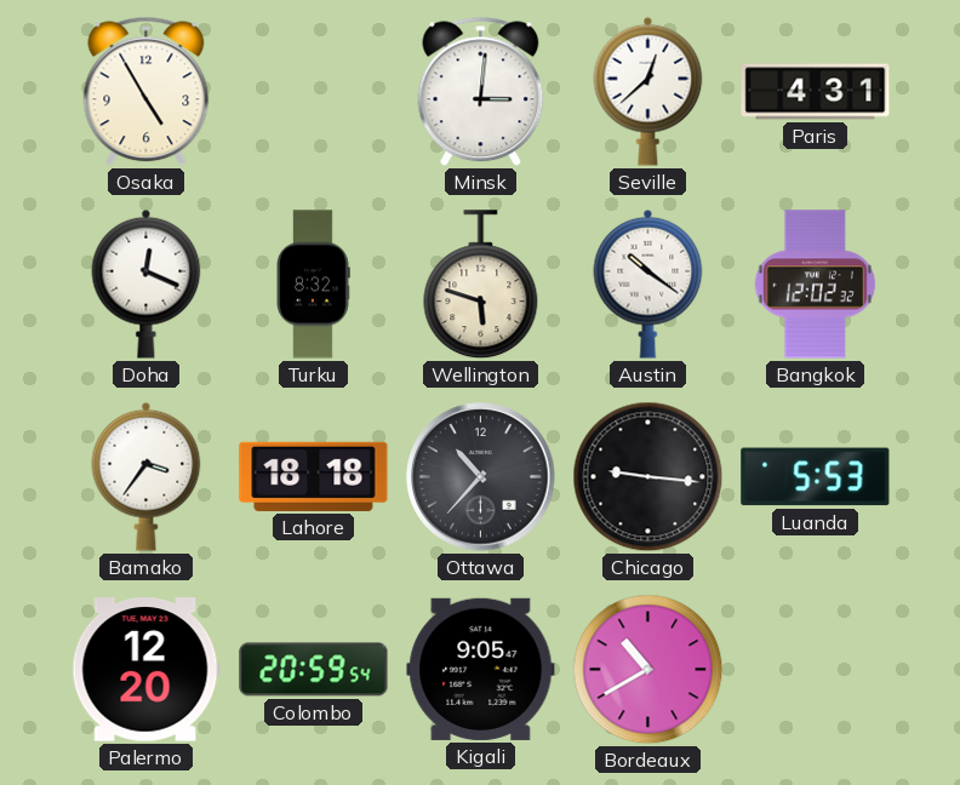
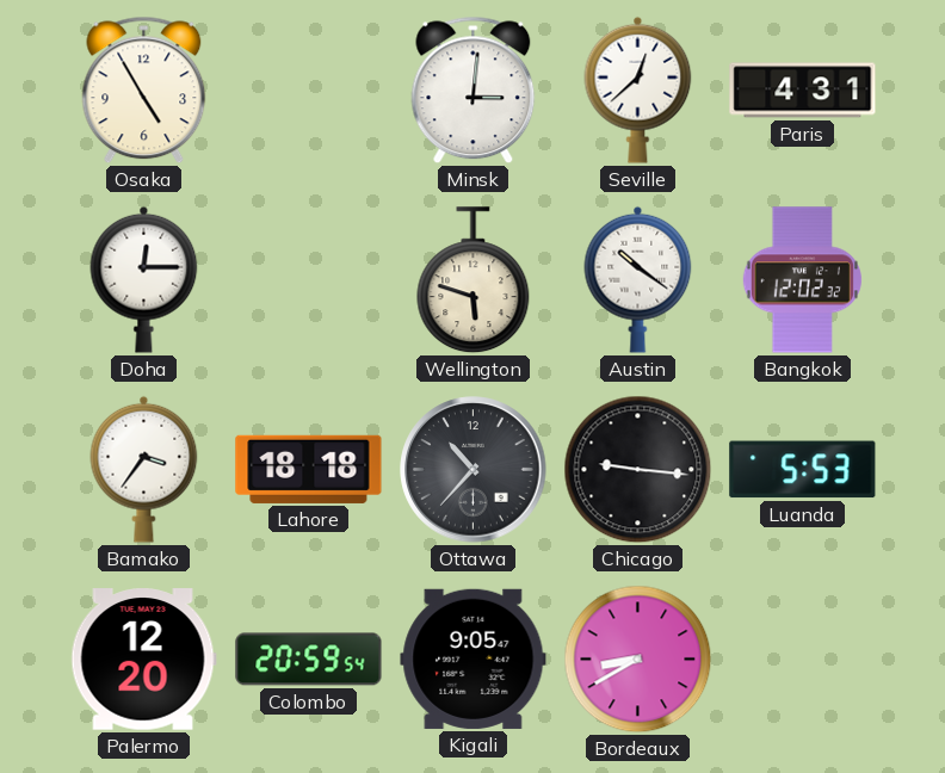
Doha: 12:19 -> 12:15 (144, 279)
Turku: 8:32 -> none (313, 285)
Bordeaux: 10:40 -> 8:40 (638, 660)
